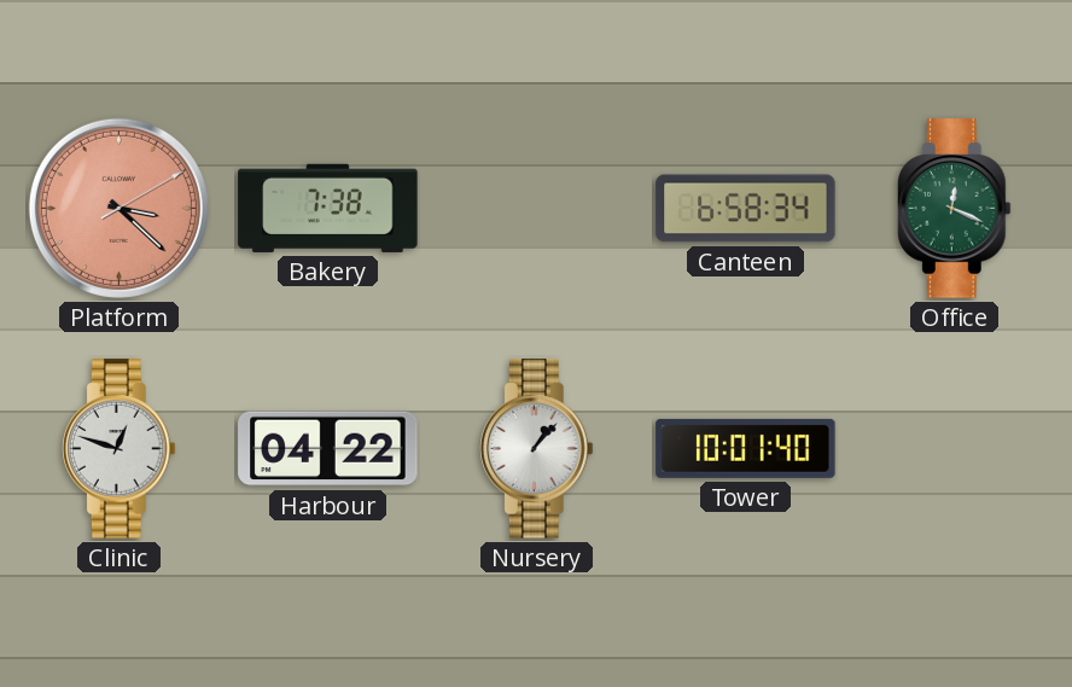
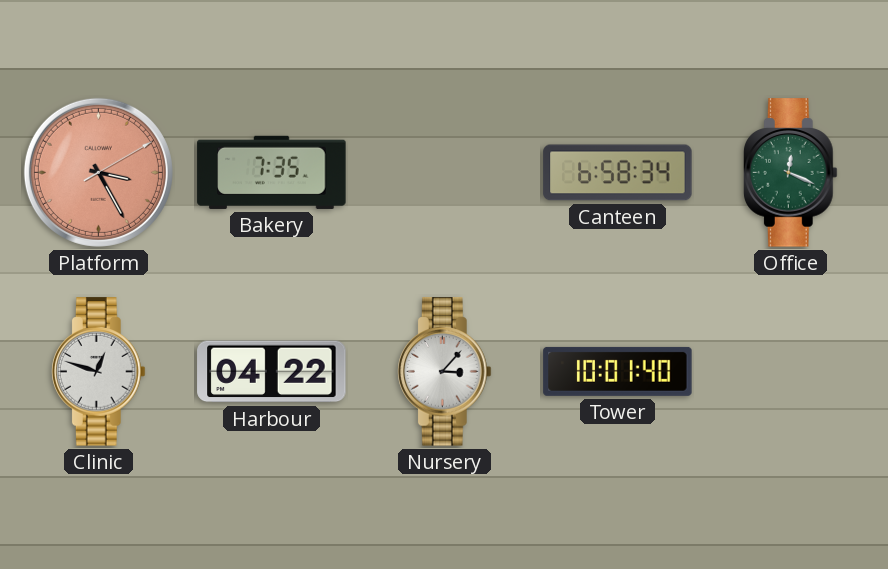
Platform: 3:22 -> 3:25 (98, 172)
Bakery: 7:38 -> 7:35 (272, 172)
Nursery: 1:07 -> 3:07 (444, 372)
